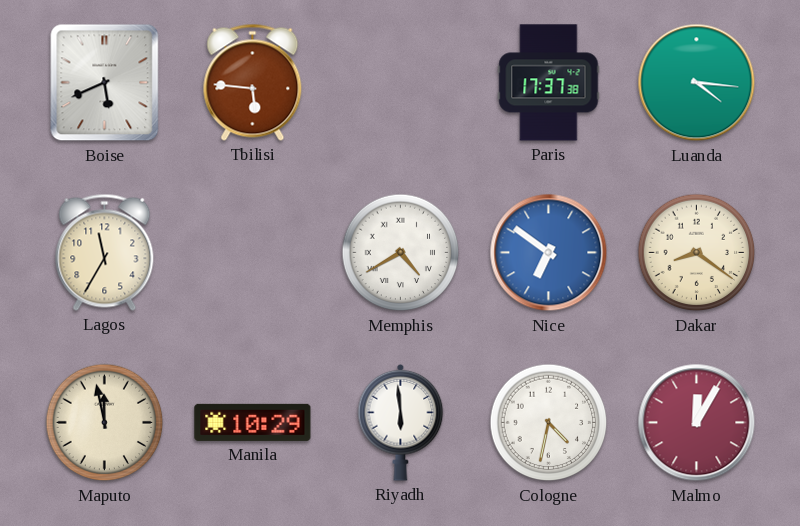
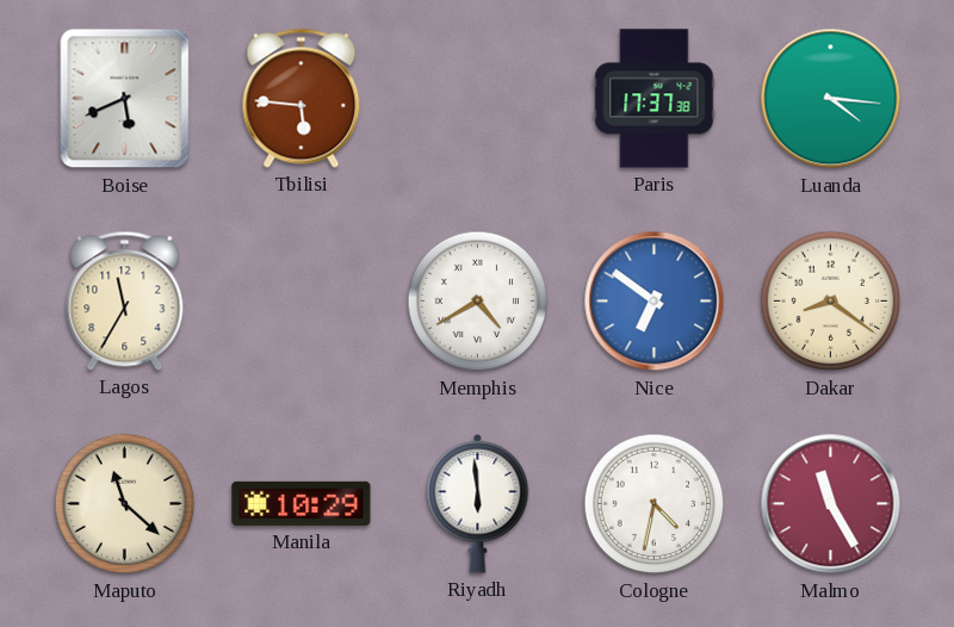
Maputo: 11:58 -> 11:22 (125, 504)
Malmo: 12:05 -> 11:25 (831, 504)
